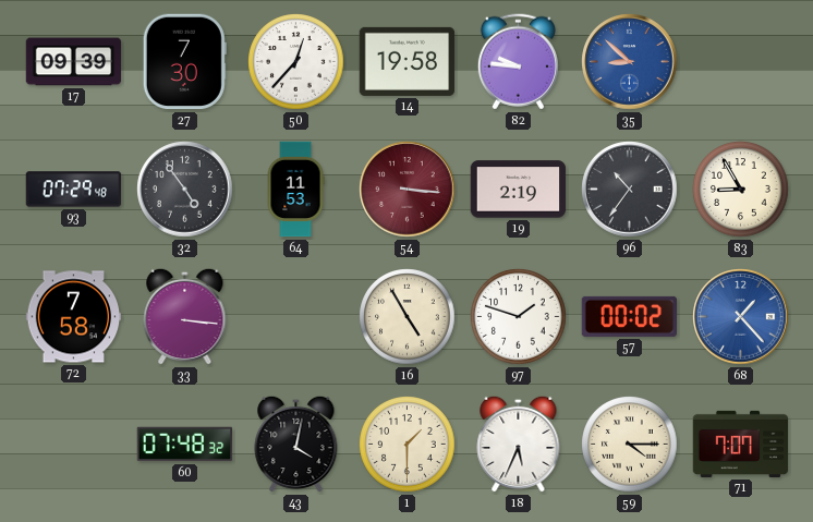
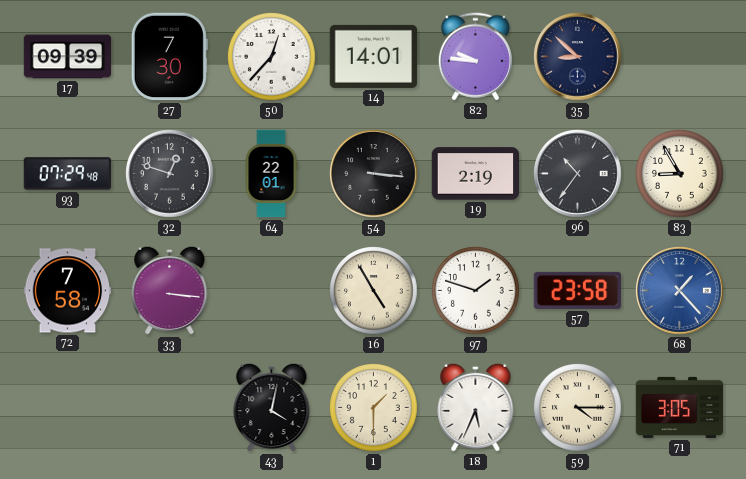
14: 19:58 -> 14:01 (374, 56)
35 dial: blue -> navy (578, 57)
32: 4:54 -> 12:48 (170, 174)
64: 11:53 -> 22:01 (271, 174)
54 dial: burgundy -> black (374, 174)
57: 00:02 -> 23:58 (578, 290)
60: 07:48 -> none (185, 445)
71: 7:07 -> 3:05 (680, 407)
